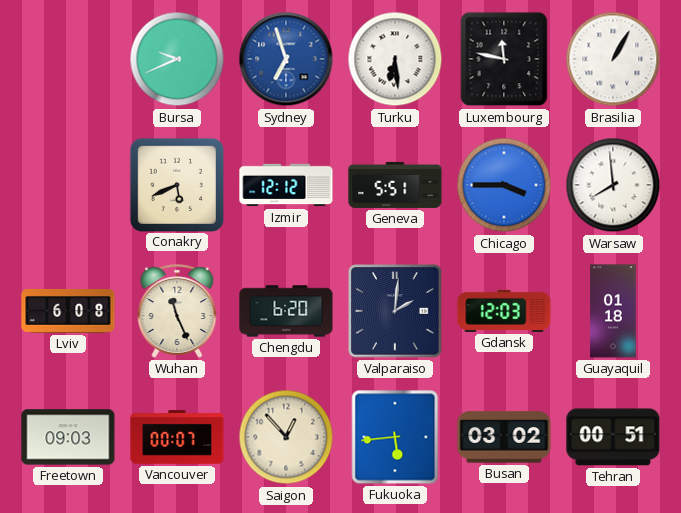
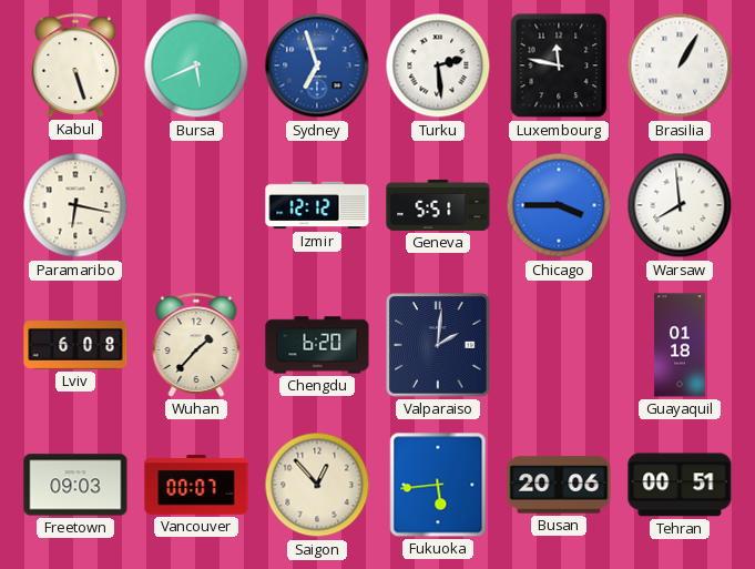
Kabul: none -> 5:27 (75, 65)
Bursa: 9:41 -> 5:41 (196, 65)
Turku: 6:29 -> 2:29 (438, 65)
Paramaribo: none -> 6:17 (75, 205)
Conakry: 5:41 -> none (176, 184)
Wuhan: 11:26 -> 1:37 (196, 345)
Gdansk: 12:03 -> none (504, 311)
Busan: 03:02 -> 20:06 (559, 485)
